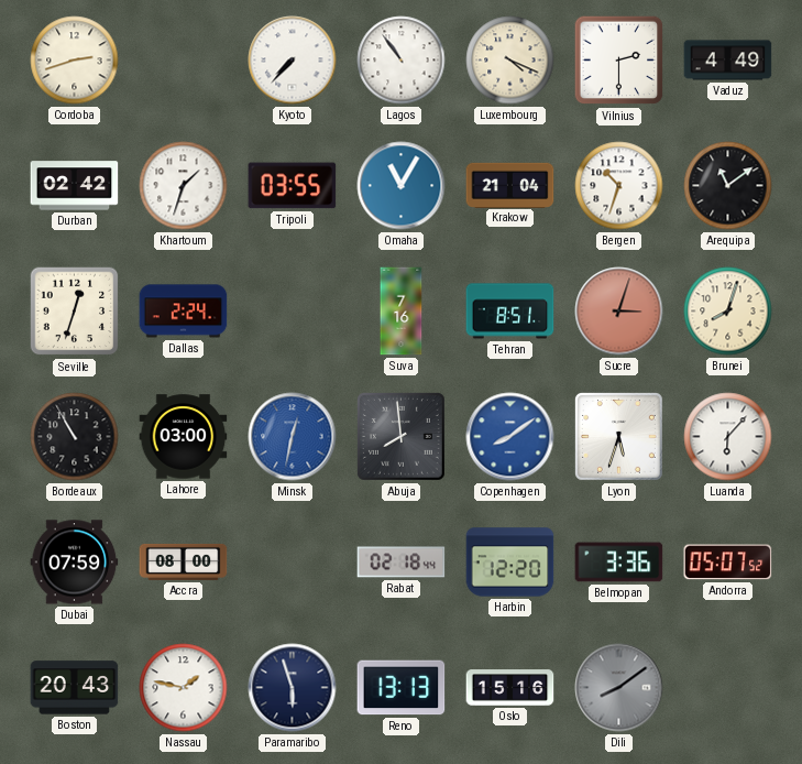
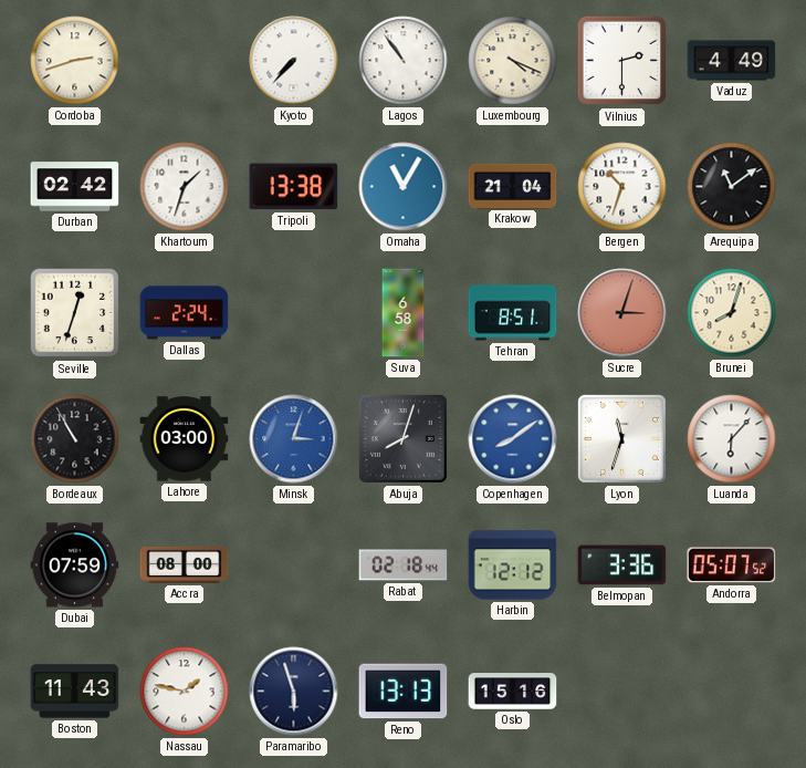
Tripoli: 03:55 -> 13:38 (294, 187)
Suva: 7:16 -> 6:58 (404, 313)
Minsk: 12:32 -> 3:03 (294, 439)
Abuja: 7:59 -> 8:03 (402, 438)
Lyon: 5:33 -> 11:33 (621, 438)
Harbin: 12:20 -> 12:12 (513, 565)
Boston: 20:43 -> 11:43 (75, 692)
Dili: 8:09 -> none (619, 688)
